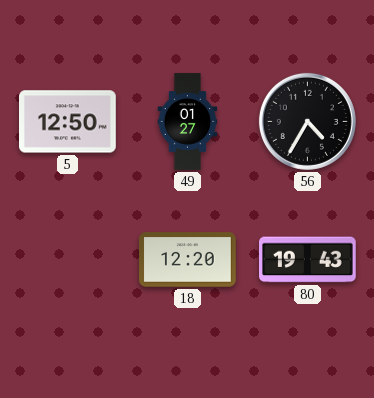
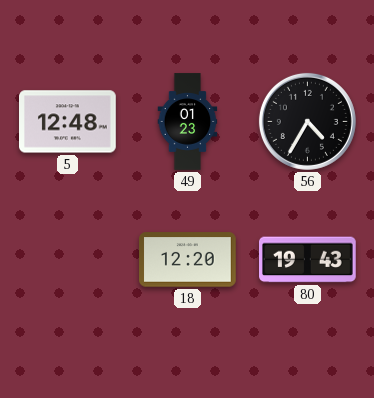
5: 12:50 -> 12:48 (68, 122)
49: 01:27 -> 01:23 (188, 122)
